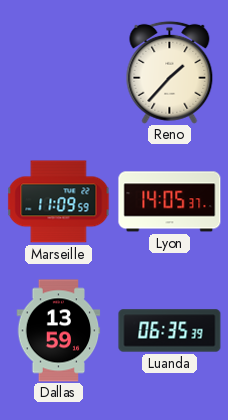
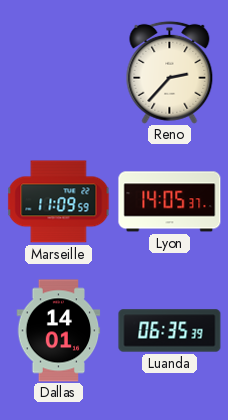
Reno: 1:37 -> 2:37 (170, 72)
Dallas: 13:59 -> 14:01 (59, 331)
